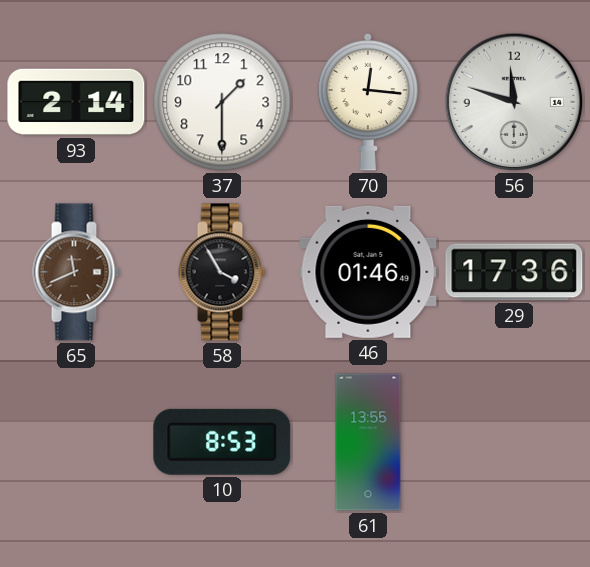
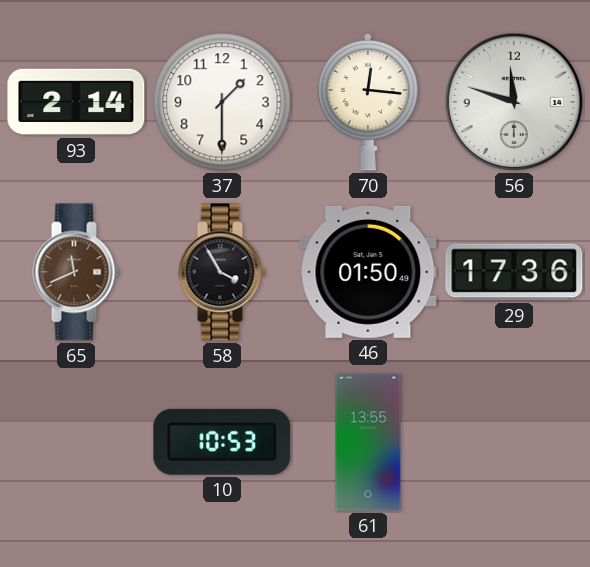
46: 01:46 -> 01:50 (368, 272)
10: 8:53 -> 10:53 (222, 442)
